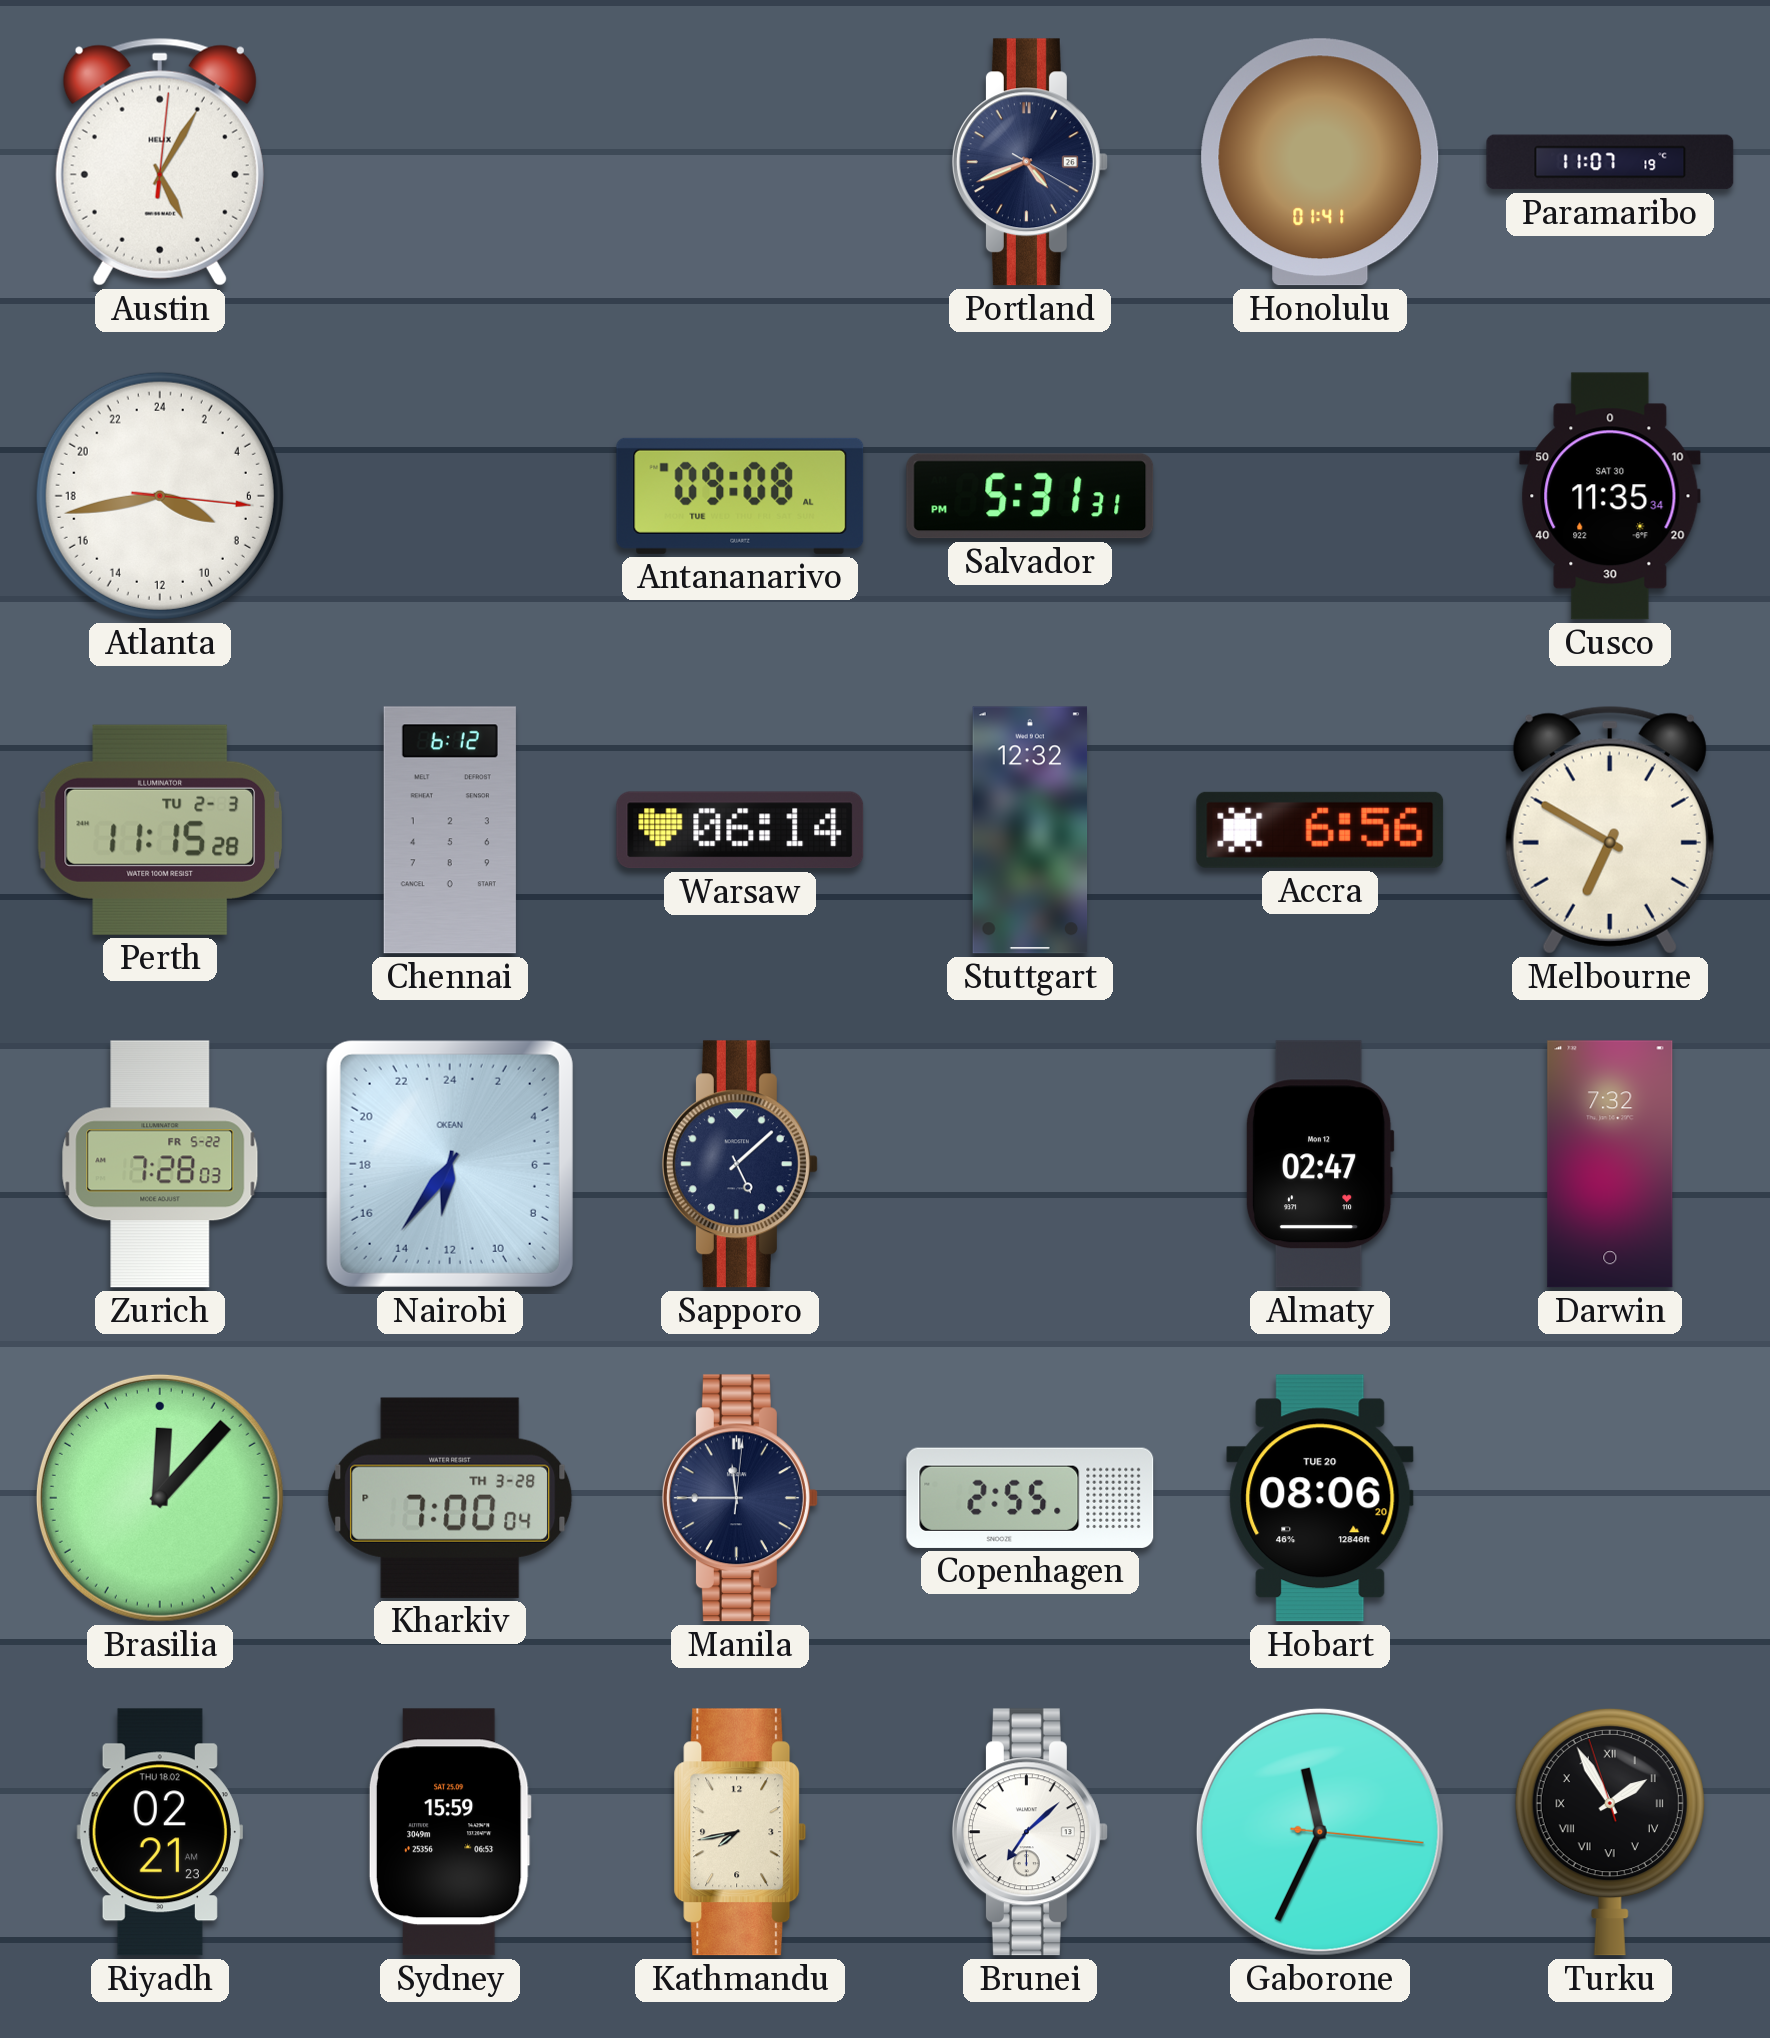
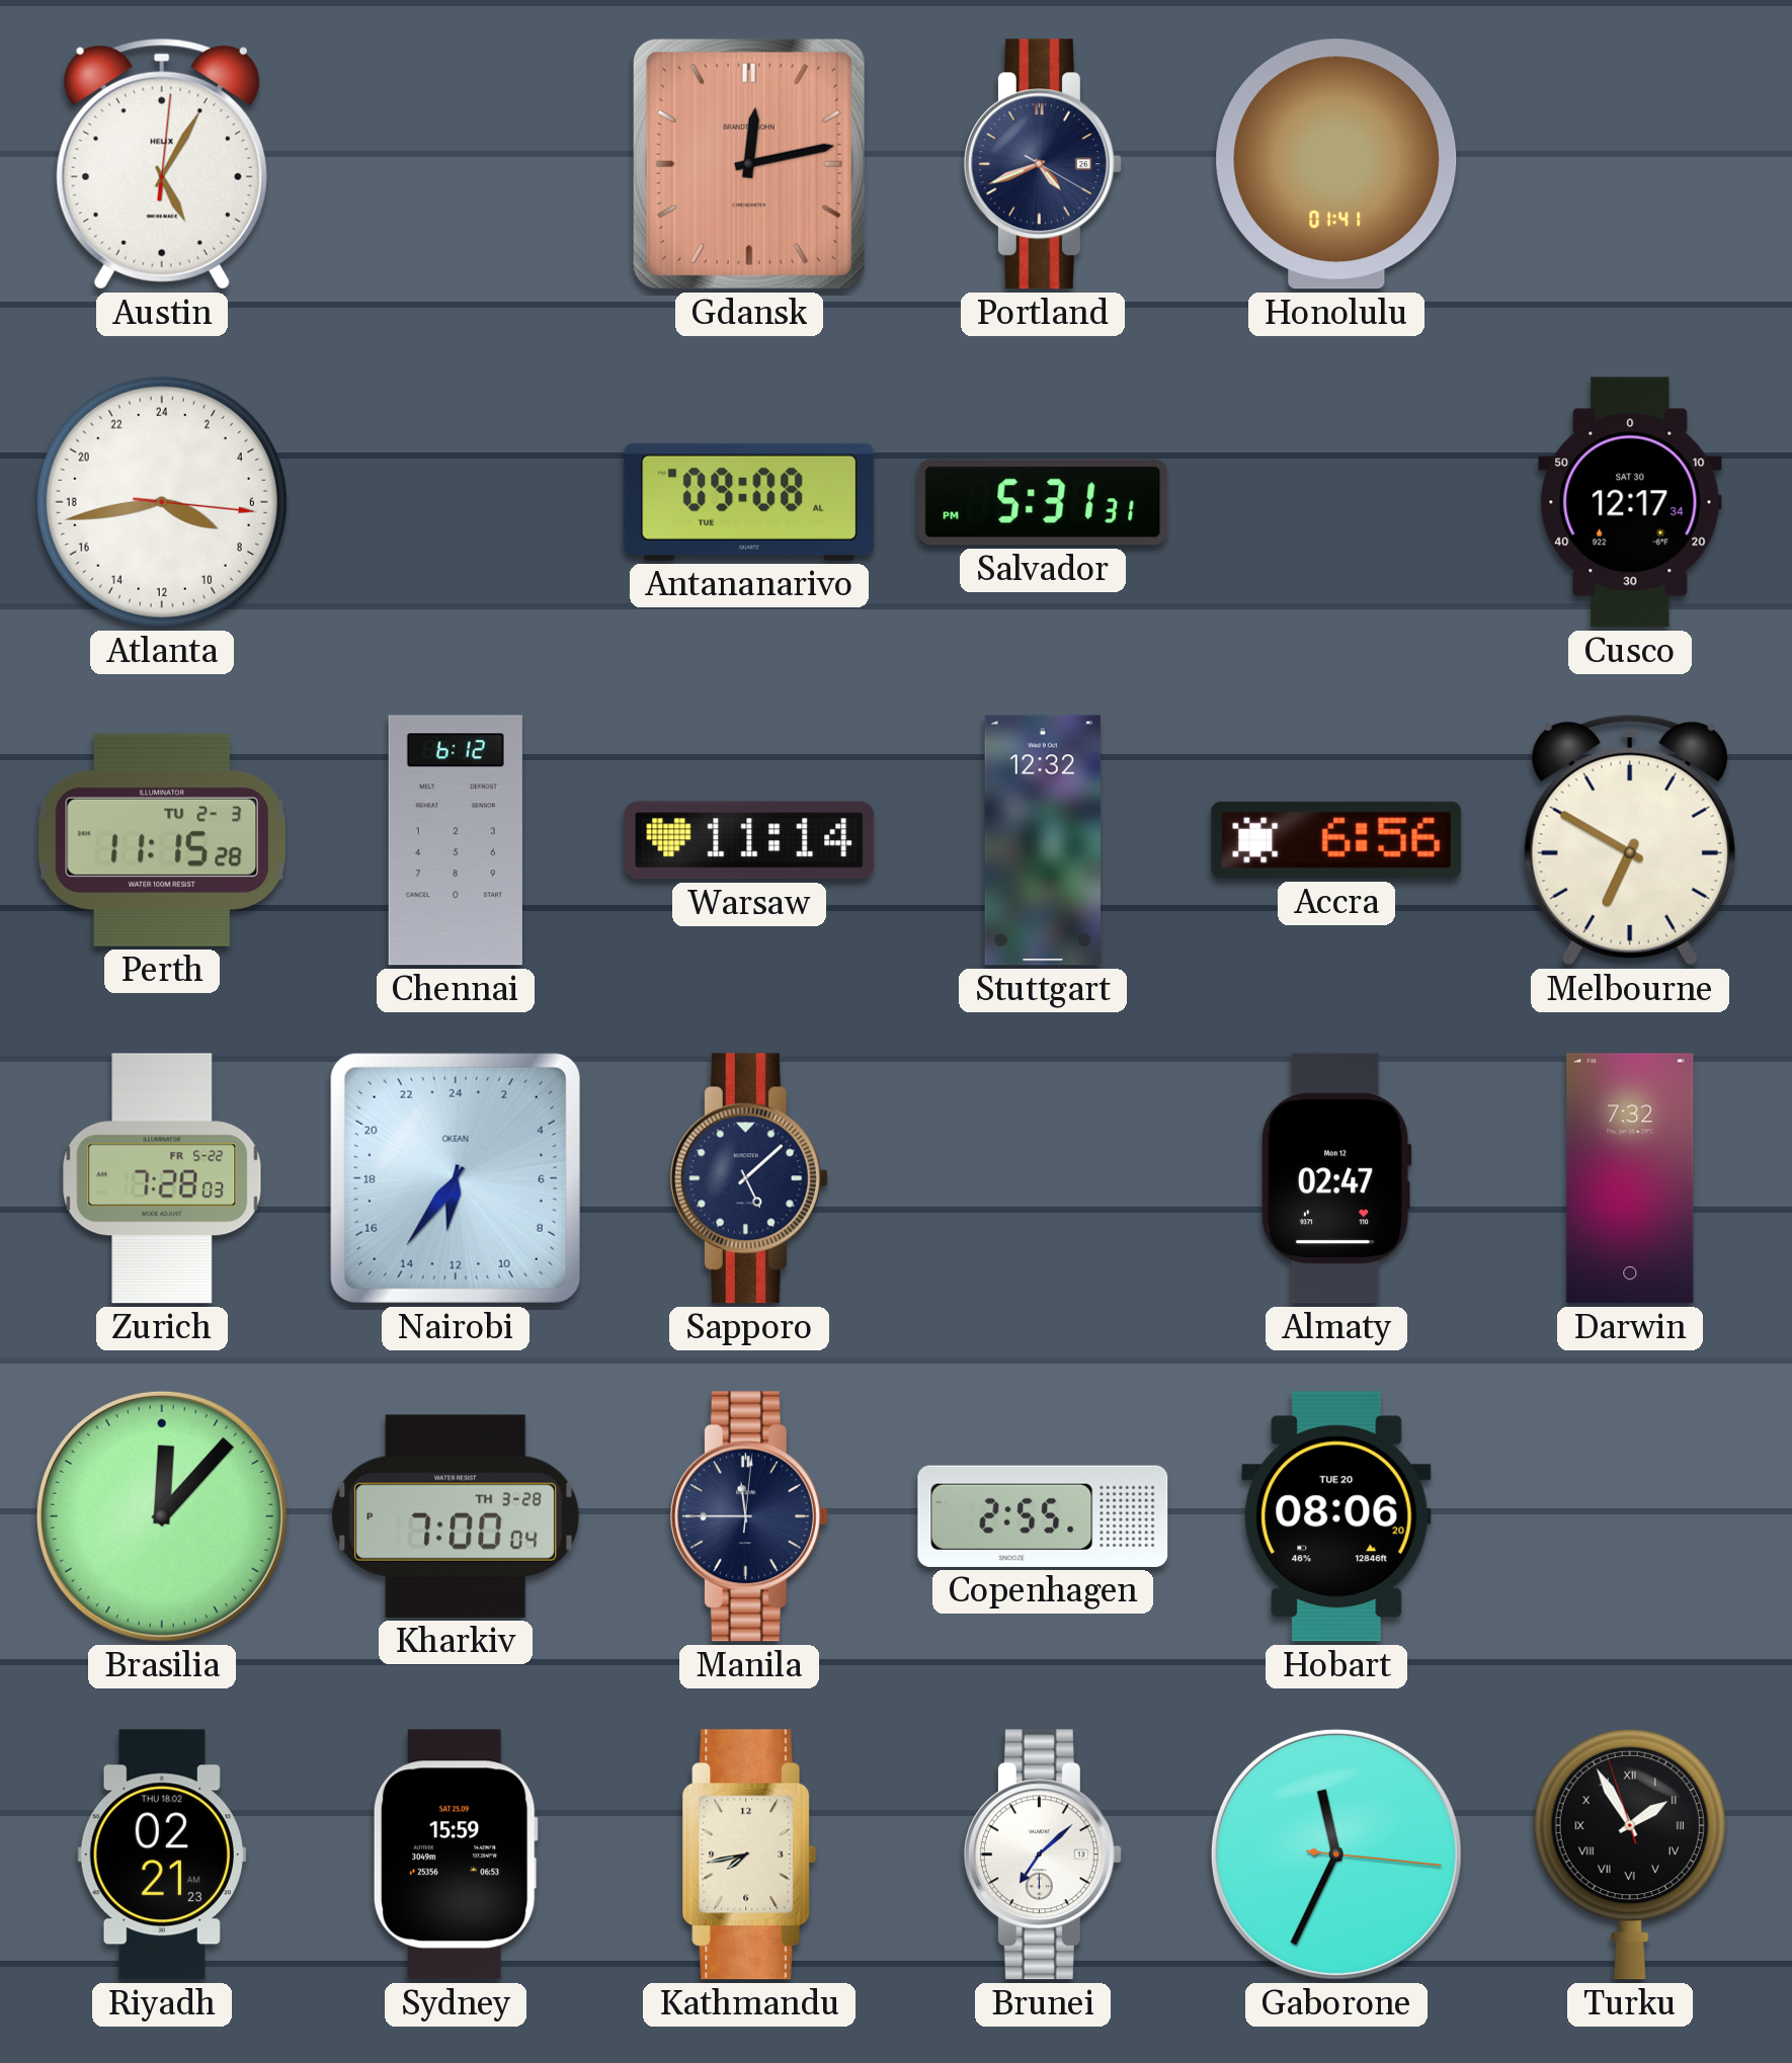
Gdansk: none -> 12:13 (749, 164)
Paramaribo: 11:07 -> none (1610, 162)
Cusco: 11:35 -> 12:17 (1630, 502)
Warsaw: 06:14 -> 11:14 (749, 840)
